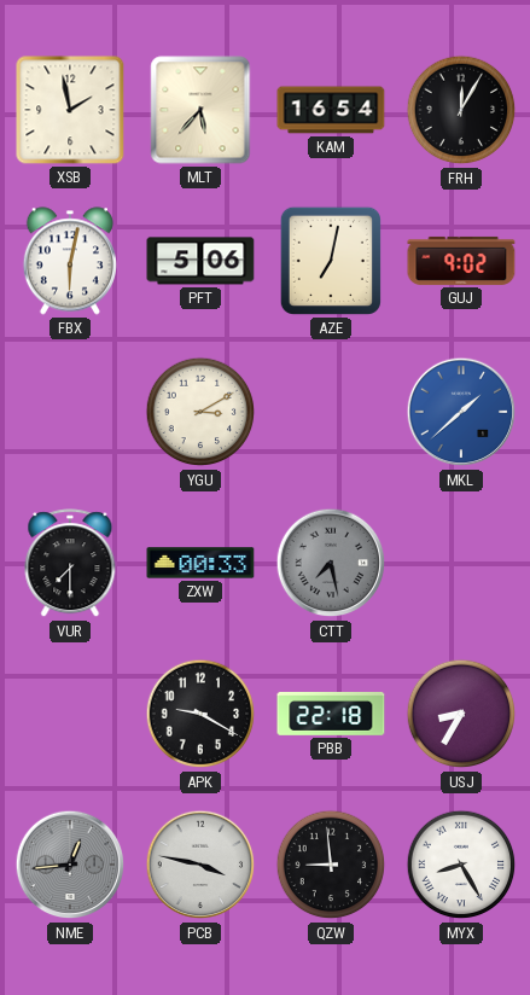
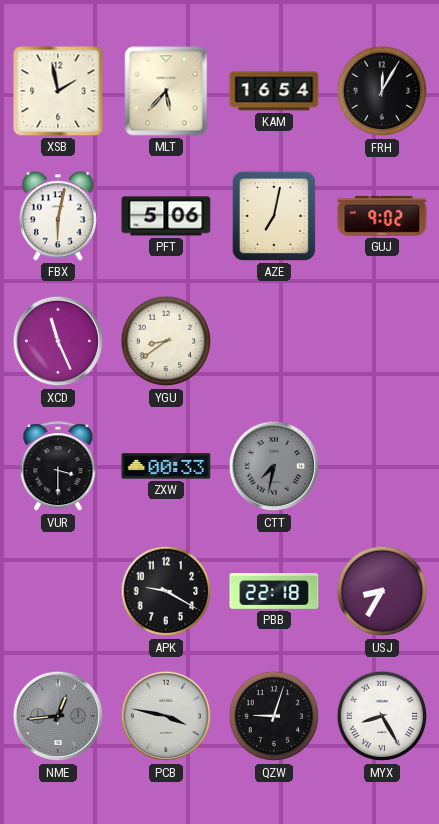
XCD: none -> 11:26 (58, 341)
YGU: 3:10 -> 8:39 (166, 341)
MKL: 1:38 -> none (461, 412)
VUR: 7:30 -> 3:30 (58, 467)
CTT: 7:28 -> 7:32 (274, 466)
QZW: 8:59 -> 9:03 (274, 716)
